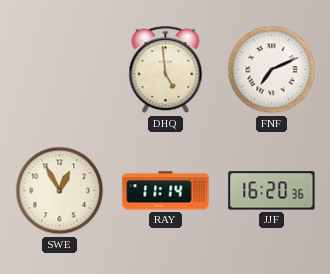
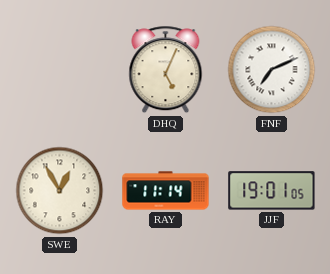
DHQ: 4:59 -> 5:04 (166, 70)
JJF: 16:20 -> 19:01 (272, 191)
